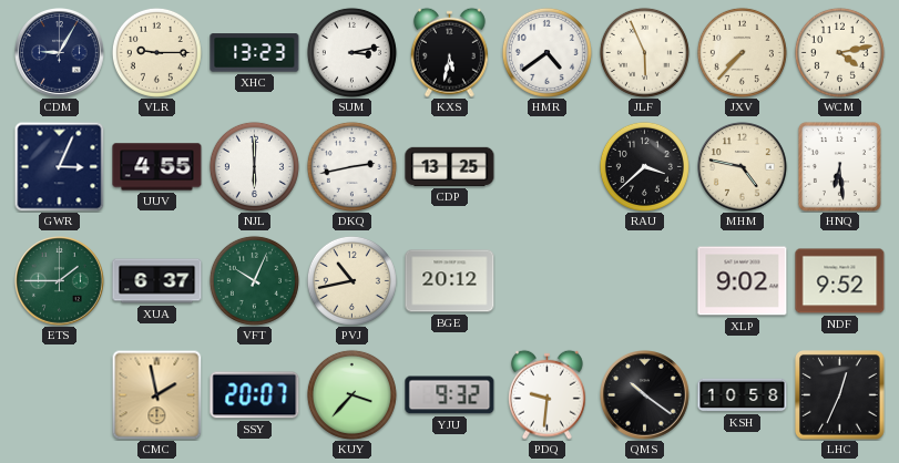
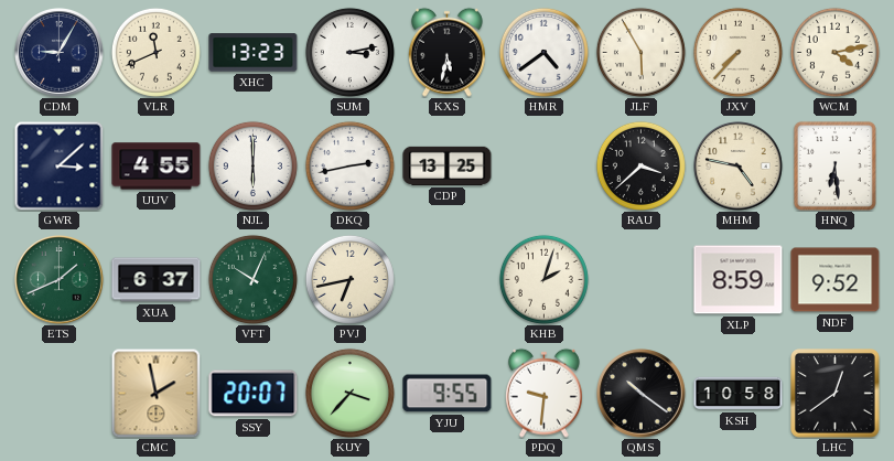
VLR: 9:15 -> 11:41 (155, 52)
JLF: 5:56 -> 5:55 (640, 52)
GWR: 3:04 -> 3:08 (58, 165)
ETS: 1:45 -> 1:41 (60, 280)
PVJ: 10:43 -> 6:43 (349, 279)
BGE: 20:12 -> none (450, 281)
KHB: none -> 2:03 (543, 279)
XLP: 9:02 -> 8:59 (739, 280)
YJU: 9:32 -> 9:55 (448, 394)
LHC: 12:34 -> 12:39 (836, 394)
